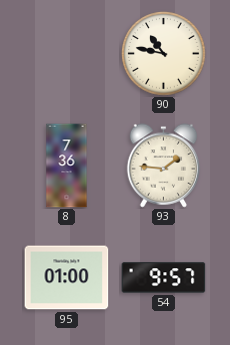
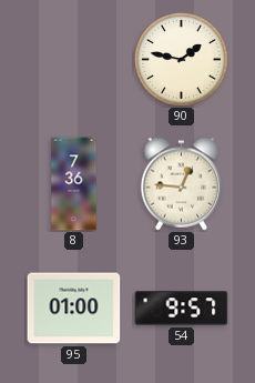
90: 10:47 -> 1:47 (182, 60)
93: 1:46 -> 12:46 (182, 184)
